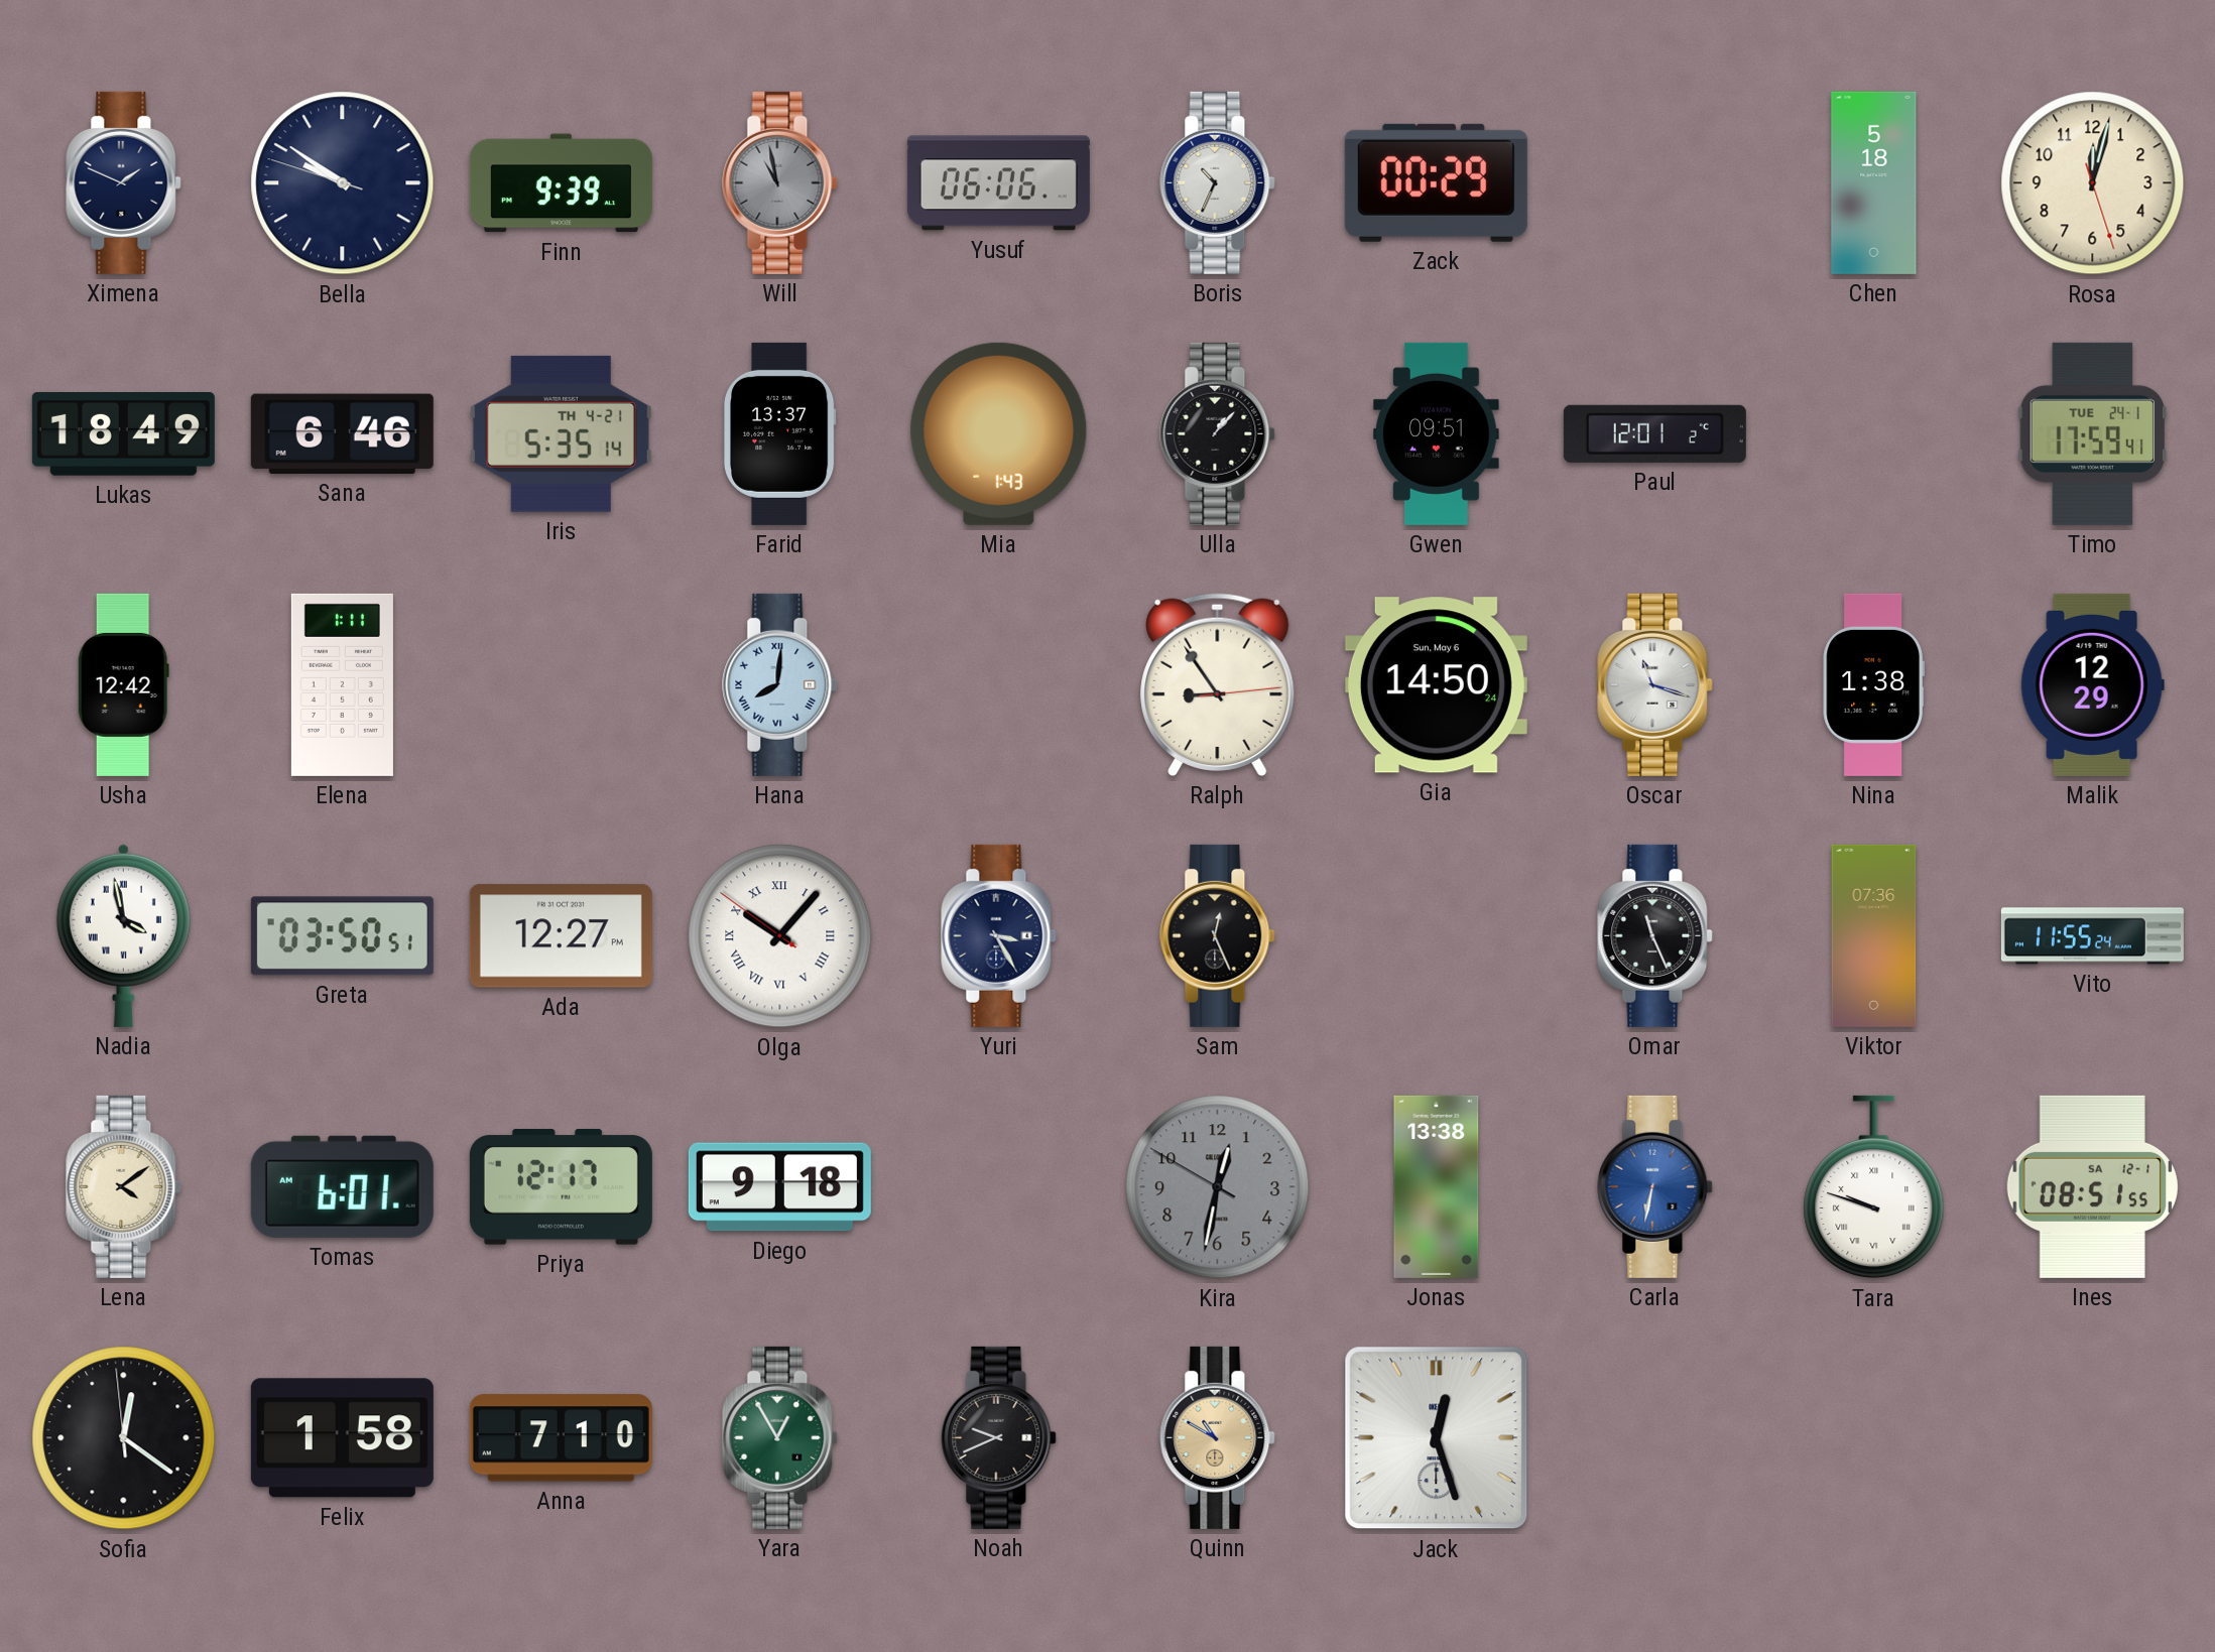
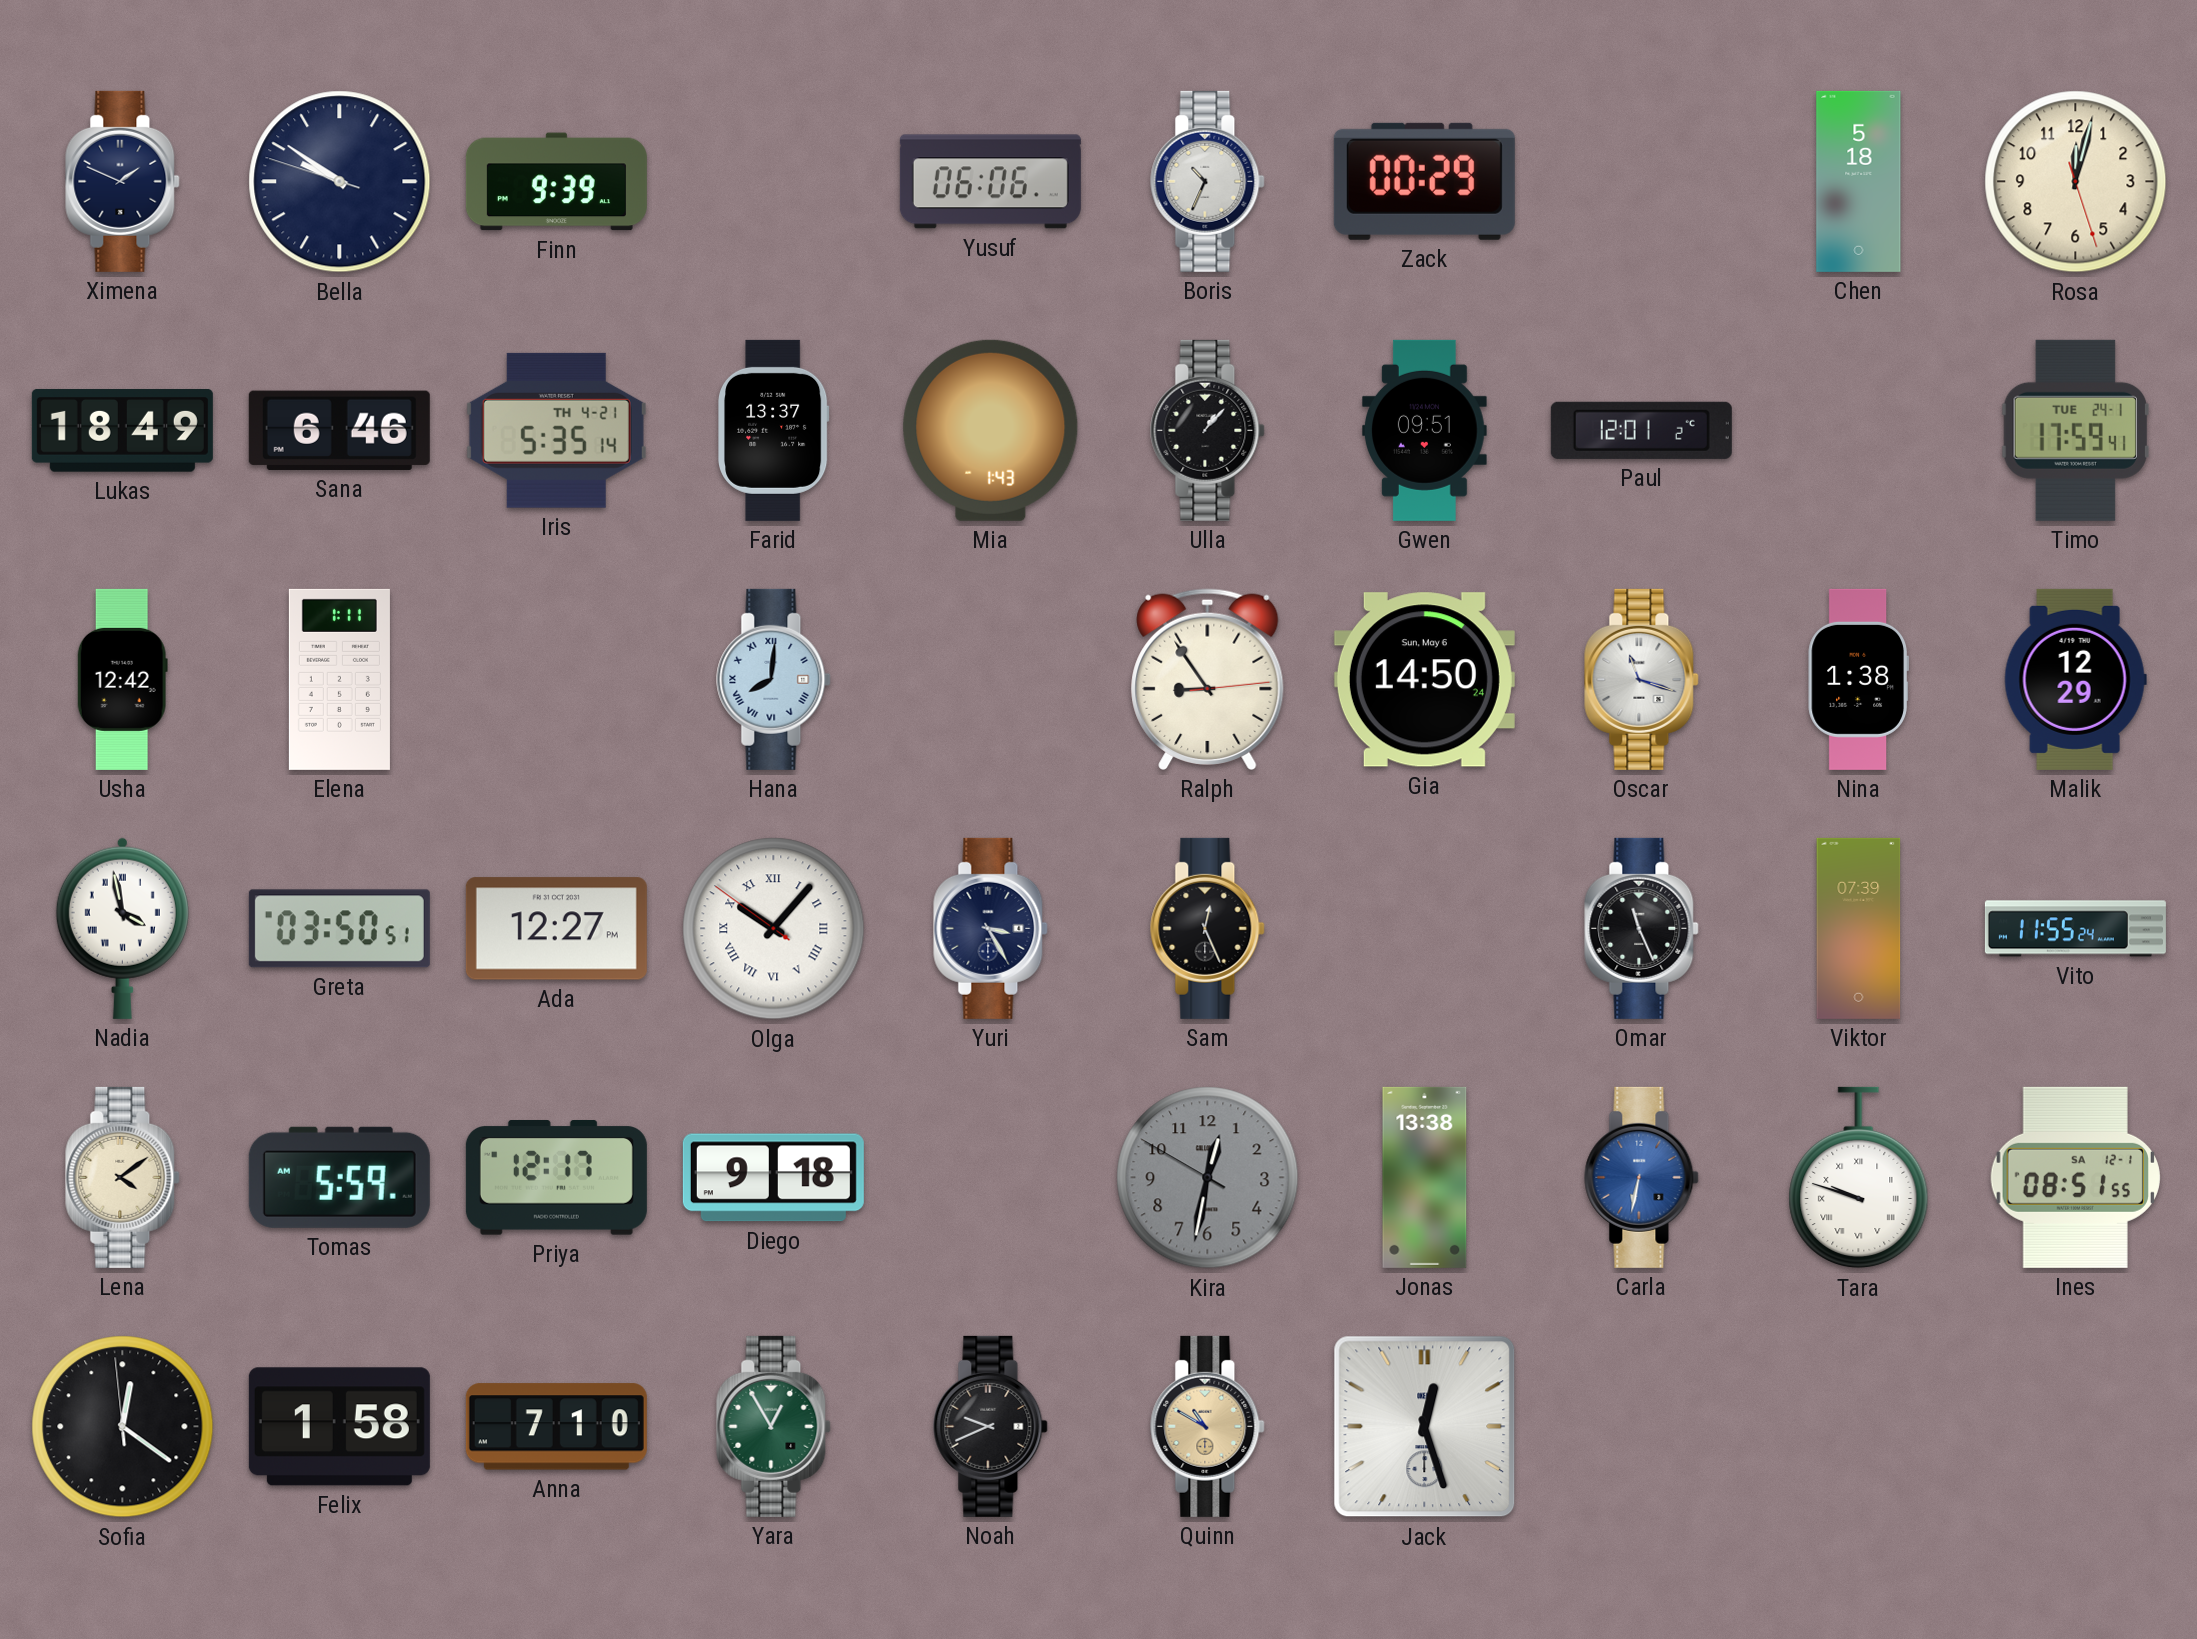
Will: 10:58 -> none (780, 182)
Viktor: 07:36 -> 07:39 (1859, 928)
Tomas: 6:01 -> 5:59 (339, 1177)
